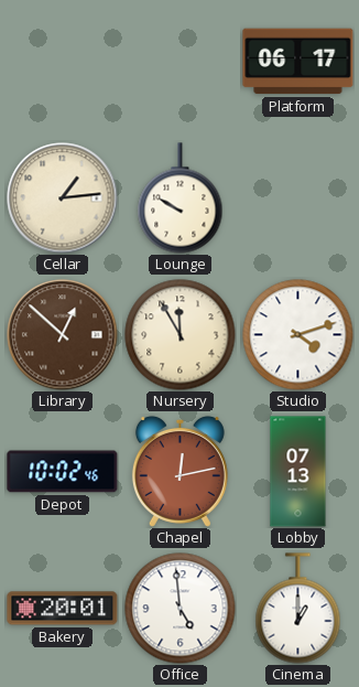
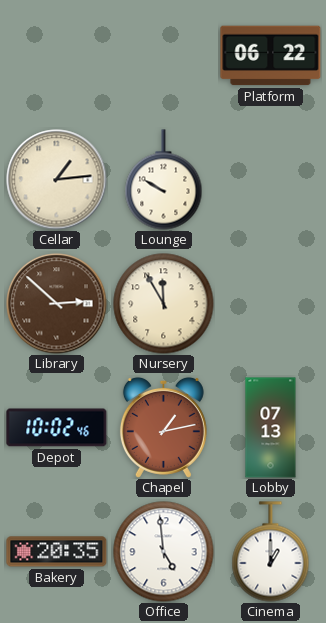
Platform: 06:17 -> 06:22 (271, 56)
Library: 12:52 -> 2:52 (57, 304)
Studio: 4:12 -> none (298, 335)
Chapel: 12:13 -> 1:13 (163, 427)
Bakery: 20:01 -> 20:35 (57, 552)
